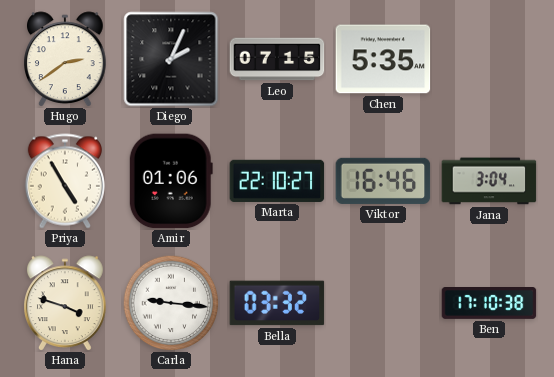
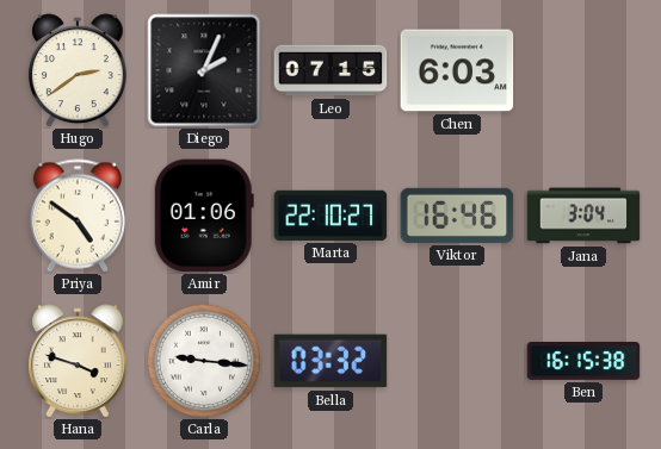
Chen: 5:35 -> 6:03 (457, 70)
Priya: 4:55 -> 4:51 (78, 216)
Ben: 17:10 -> 16:15 (583, 362)
